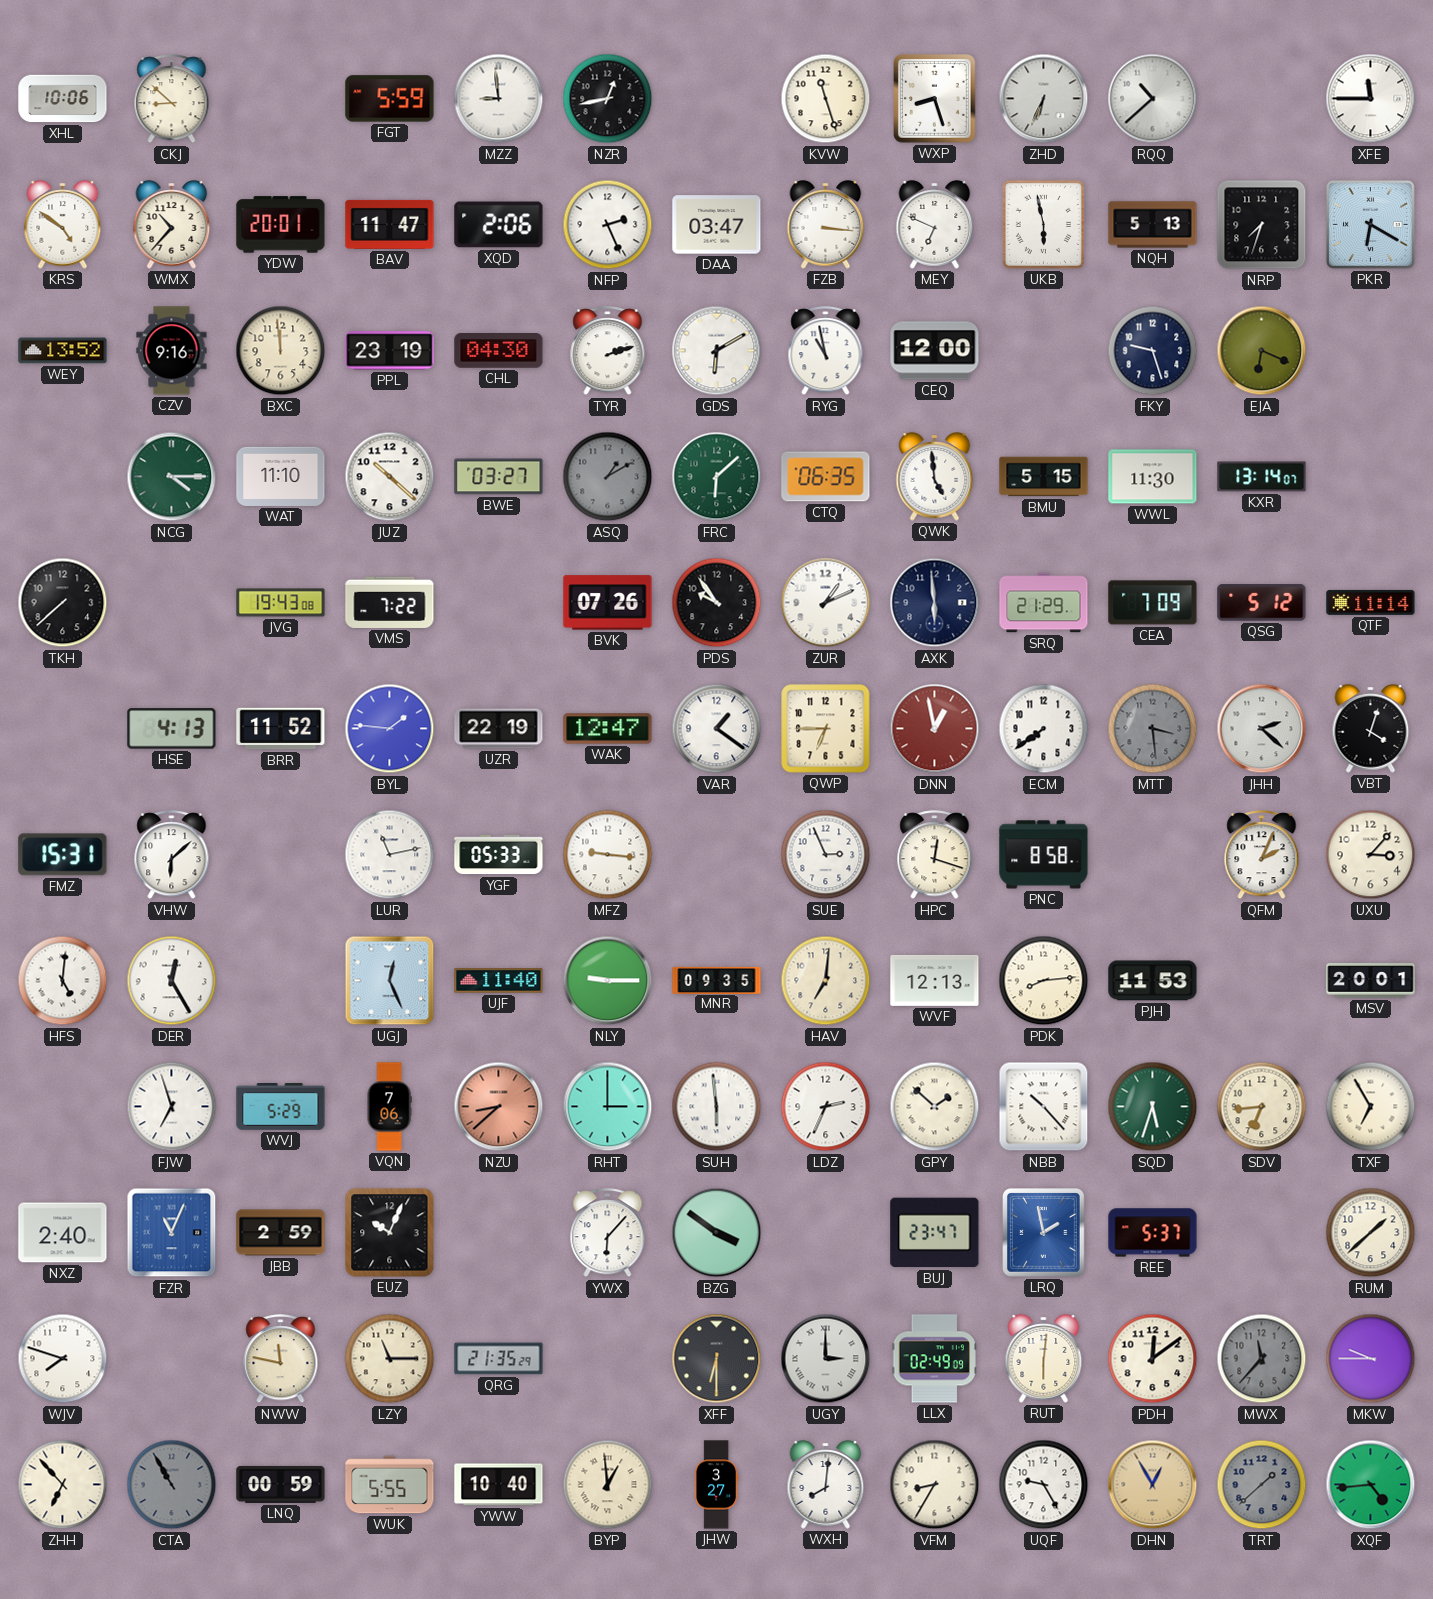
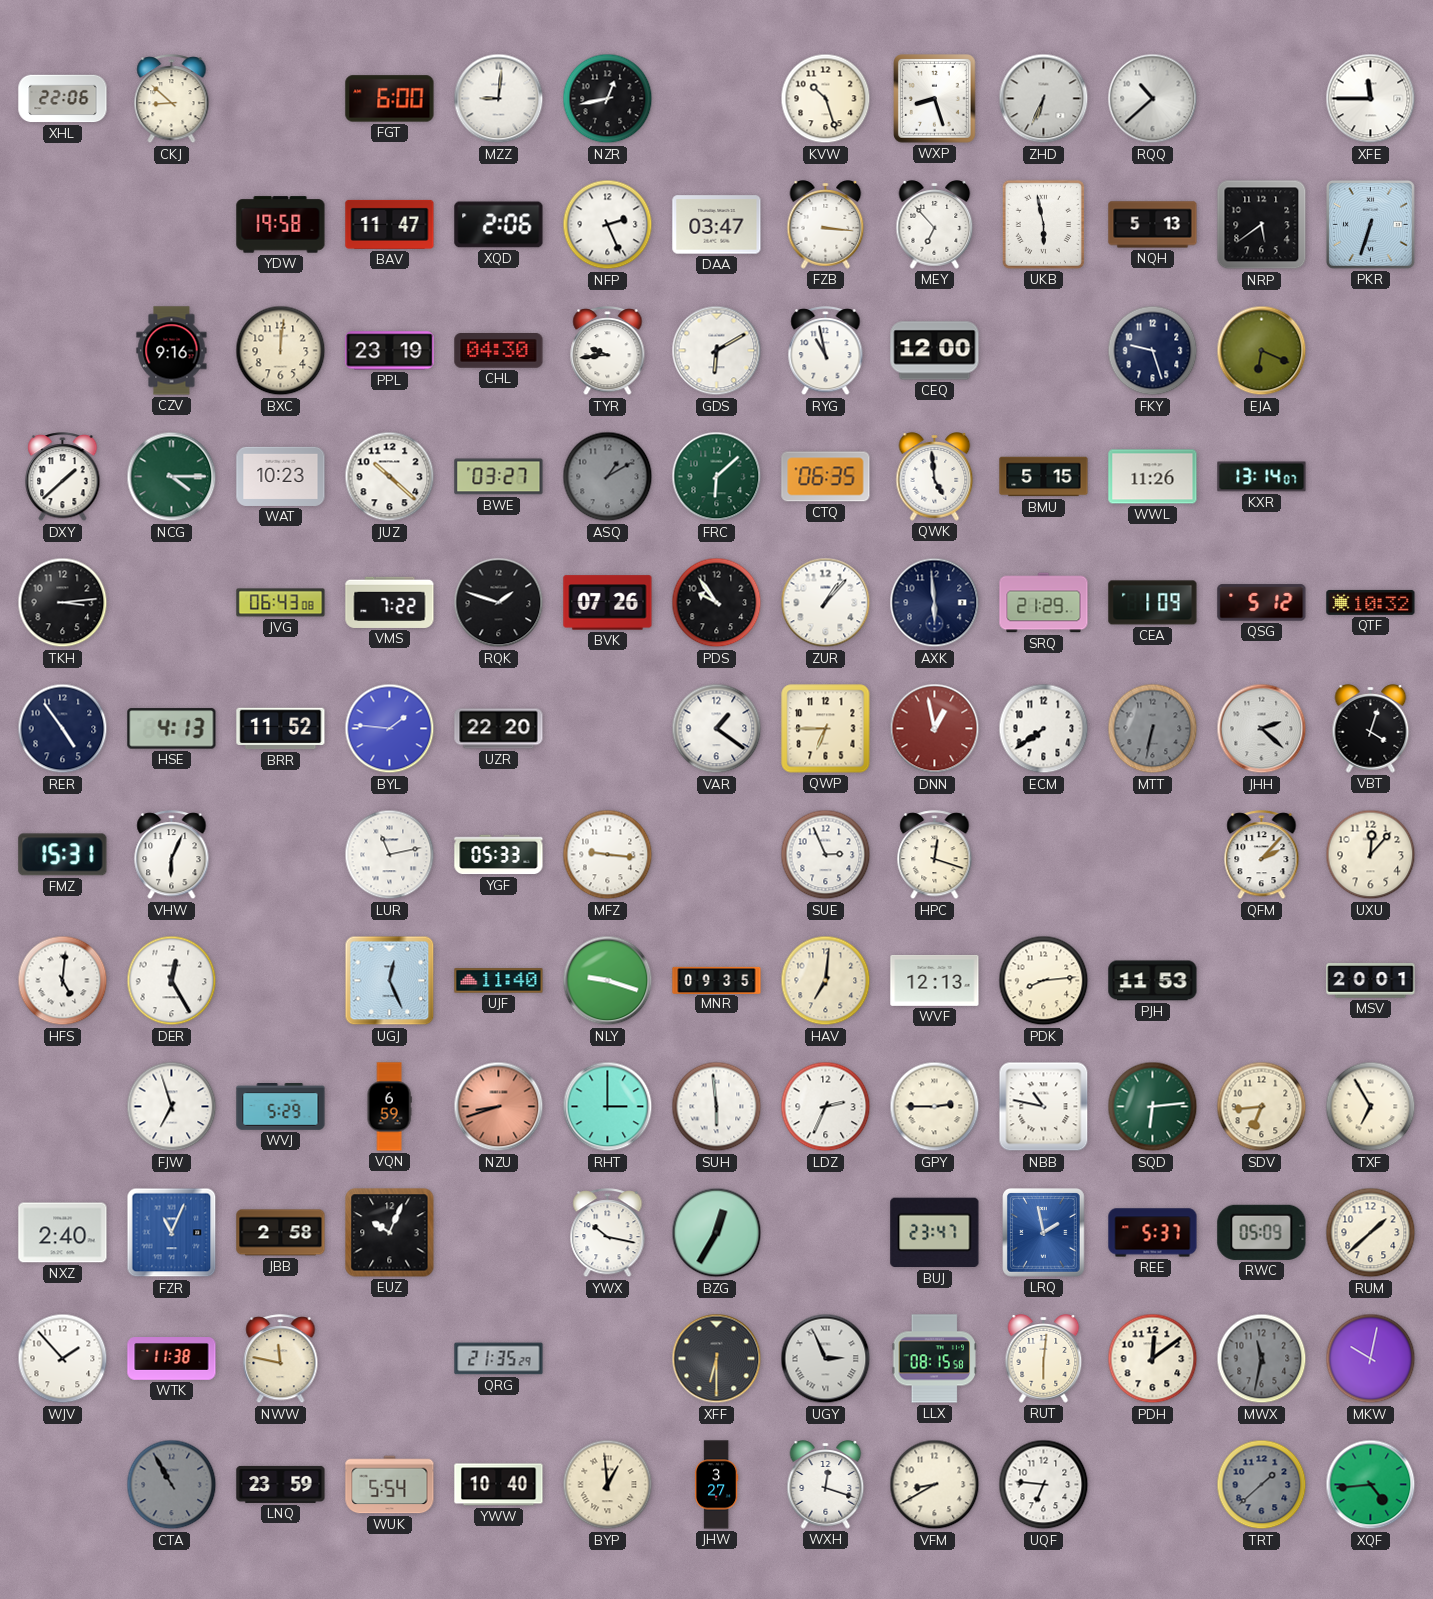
XHL: 10:06 -> 22:06 (63, 99)
FGT: 5:59 -> 6:00 (390, 99)
MZZ: 8:59 -> 9:01 (499, 99)
KVW: 11:27 -> 10:27 (826, 99)
KRS: 4:51 -> none (63, 225)
WMX: 10:37 -> none (172, 225)
YDW: 20:01 -> 19:58 (281, 225)
MEY: 6:49 -> 6:53 (935, 225)
NRP: 7:33 -> 5:39 (1262, 225)
PKR: 6:20 -> 6:33 (1370, 224)
WEY: 13:52 -> none (63, 351)
BXC: 11:59 -> 12:01 (281, 351)
TYR: 2:12 -> 9:44 (608, 351)
DXY: none -> 1:38 (63, 477)
WAT: 11:10 -> 10:23 (281, 476)
WWL: 11:30 -> 11:26 (1153, 477)
TKH: 7:38 -> 3:14 (63, 603)
JVG: 19:43 -> 06:43 (281, 603)
RQK: none -> 1:48 (499, 603)
ZUR: 1:11 -> 1:07 (826, 603)
CEA: 7:09 -> 1:09 (1153, 603)
QTF: 11:14 -> 10:32 (1371, 602)
RER: none -> 4:54 (63, 729)
UZR: 22:19 -> 22:20 (499, 729)
WAK: 12:47 -> none (608, 729)
MTT: 3:29 -> 6:32 (1153, 729)
VHW: 6:08 -> 6:04 (172, 855)
PNC: 8:58 -> none (1044, 855)
QFM: 2:04 -> 2:07 (1262, 855)
UXU: 3:07 -> 12:07 (1371, 855)
NLY: 9:15 -> 9:18 (608, 981)
VQN: 7:06 -> 6:59 (389, 1107)
NZU: 8:38 -> 8:42 (499, 1107)
GPY: 1:52 -> 2:45 (935, 1107)
NBB: 10:23 -> 10:47 (1044, 1107)
SQD: 5:33 -> 6:14 (1153, 1107)
JBB: 2:59 -> 2:58 (281, 1233)
YWX: 6:07 -> 10:17 (608, 1233)
BZG: 3:51 -> 12:35 (717, 1233)
RWC: none -> 05:09 (1262, 1232)
WJV: 7:48 -> 1:53 (63, 1359)
WTK: none -> 11:38 (172, 1359)
LZY: 11:15 -> none (390, 1359)
UGY: 3:00 -> 2:56 (826, 1359)
LLX: 02:49 -> 08:15 (934, 1359)
MWX: 11:37 -> 11:32 (1262, 1359)
MKW: 9:45 -> 10:02 (1371, 1359)
ZHH: 6:53 -> none (63, 1485)
LNQ: 00:59 -> 23:59 (281, 1484)
WUK: 5:55 -> 5:54 (390, 1485)
WXH: 8:01 -> 12:18 (826, 1485)
VFM: 8:35 -> 8:40 (935, 1485)
UQF: 9:25 -> 6:46 (1044, 1485)
DHN: 12:55 -> none (1153, 1485)
